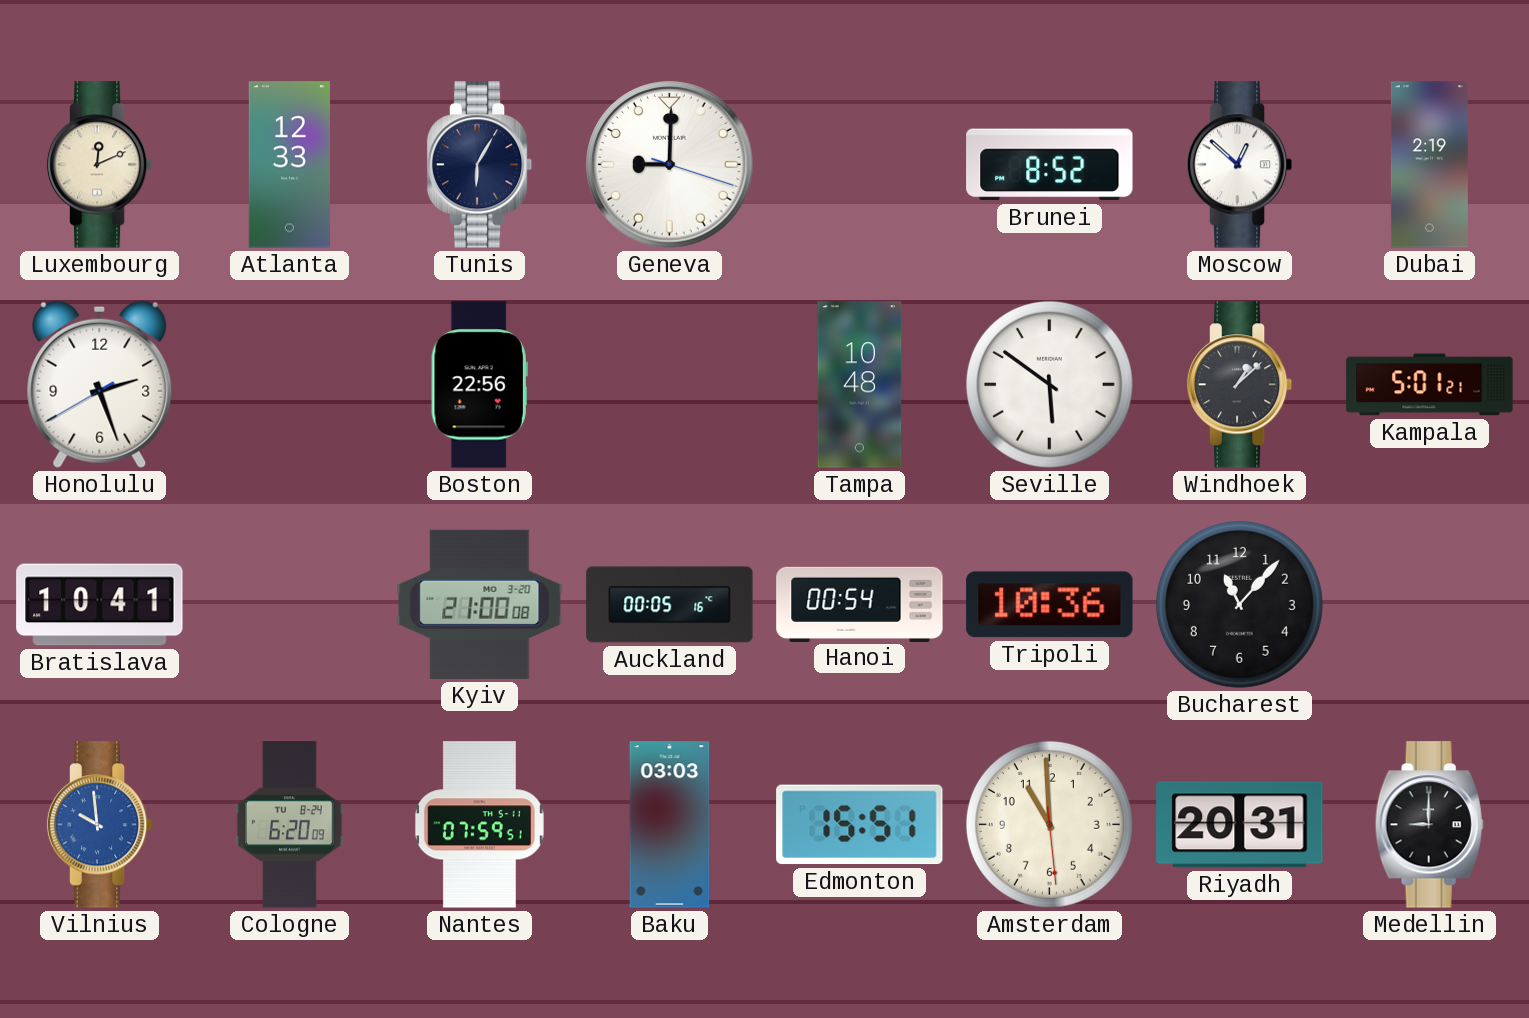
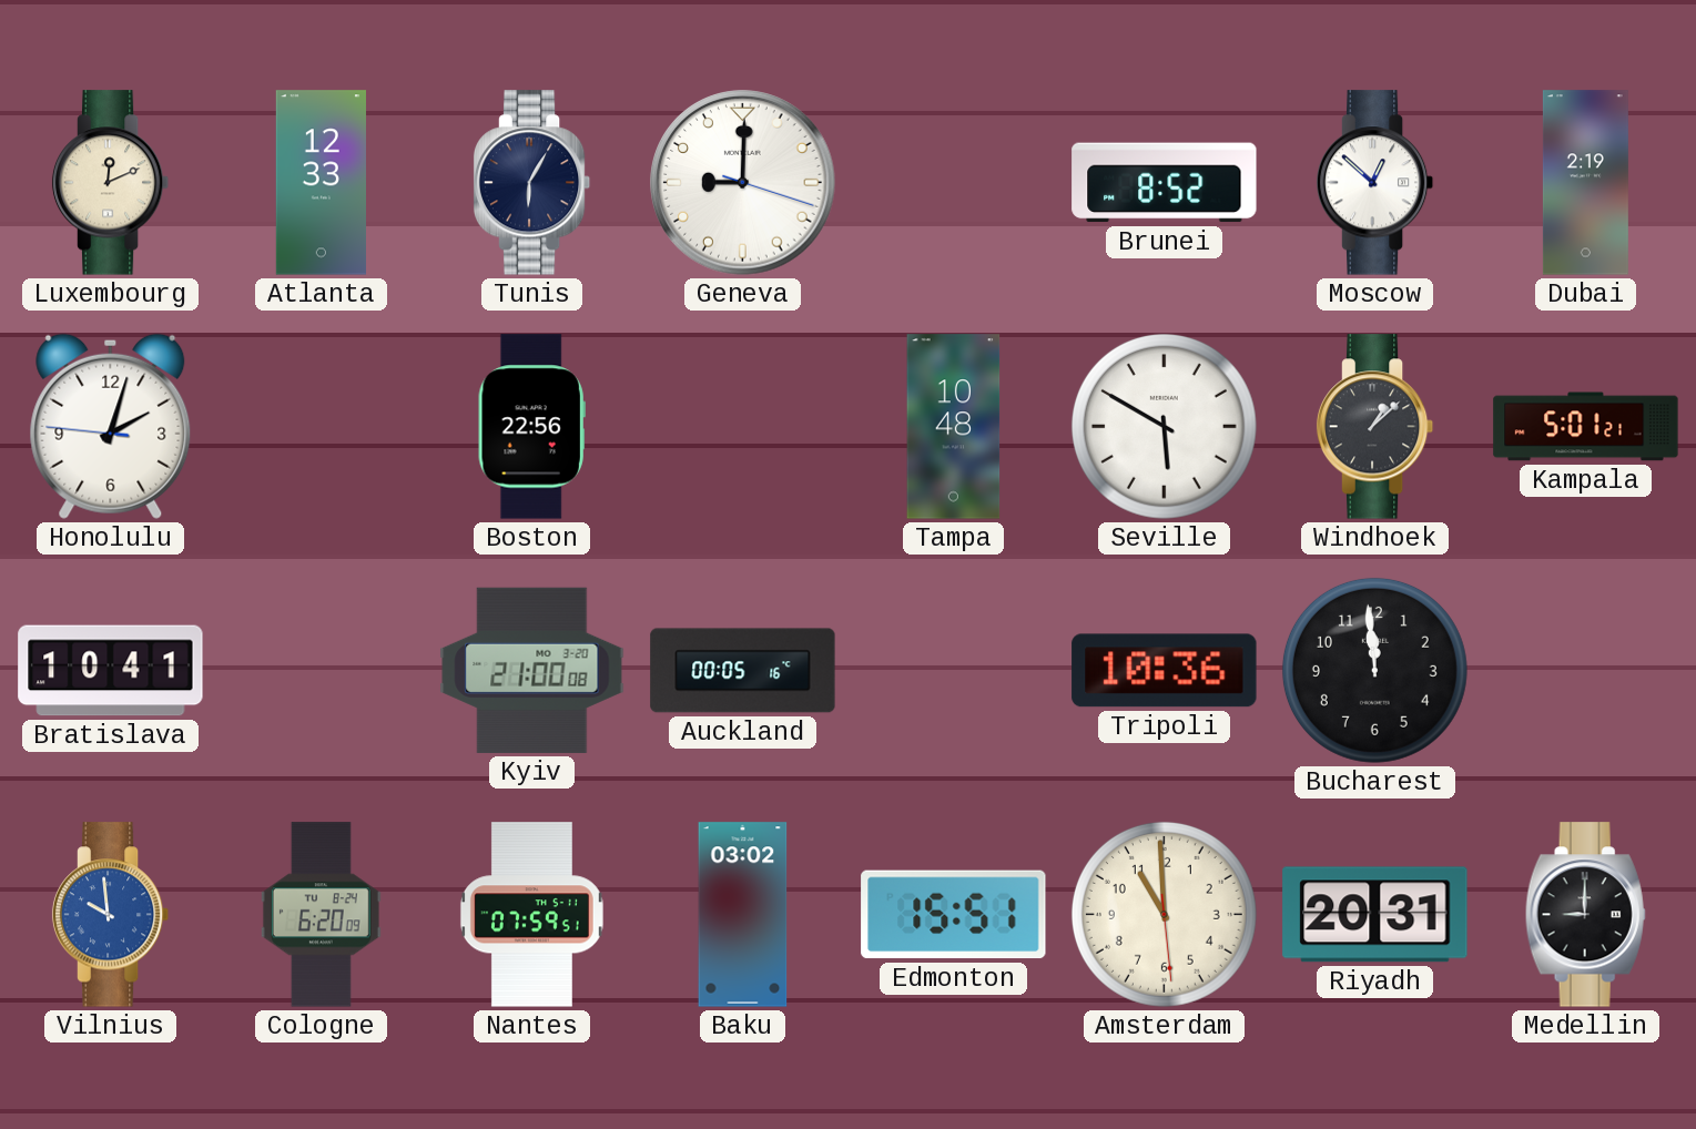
Honolulu: 2:26 -> 2:02 (111, 426)
Seville: 5:51 -> 5:50 (1164, 426)
Hanoi: 00:54 -> none (860, 604)
Bucharest: 11:07 -> 11:59 (1374, 670)
Baku: 03:03 -> 03:02 (743, 915)
